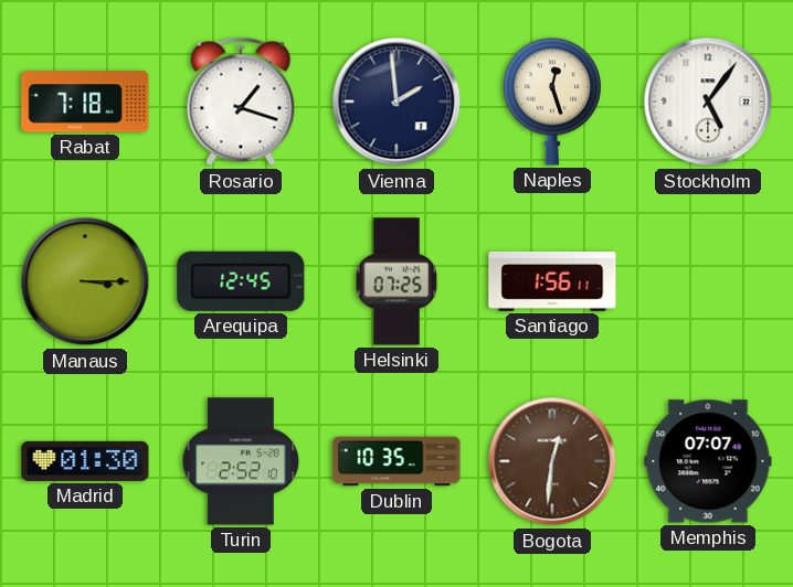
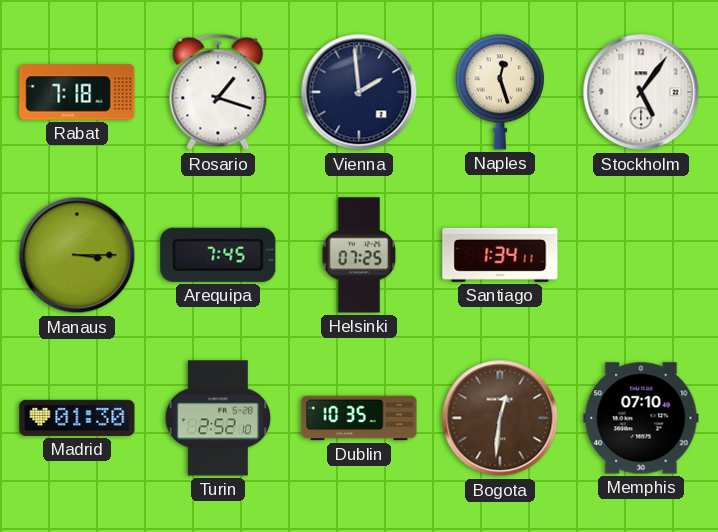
Arequipa: 12:45 -> 7:45 (218, 255)
Santiago: 1:56 -> 1:34 (500, 255)
Memphis: 07:07 -> 07:10 (641, 418)
